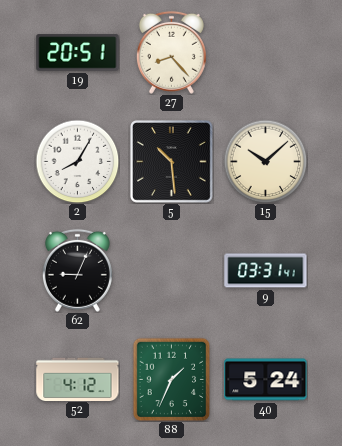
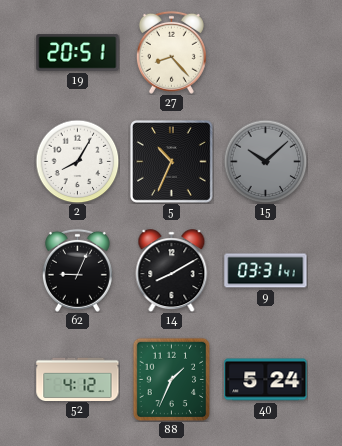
5: 10:29 -> 10:34 (172, 162)
15 dial: cream -> grey (265, 161)
14: none -> 8:10 (172, 271)
